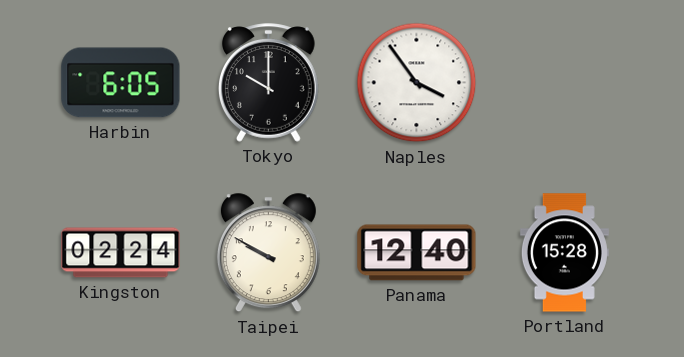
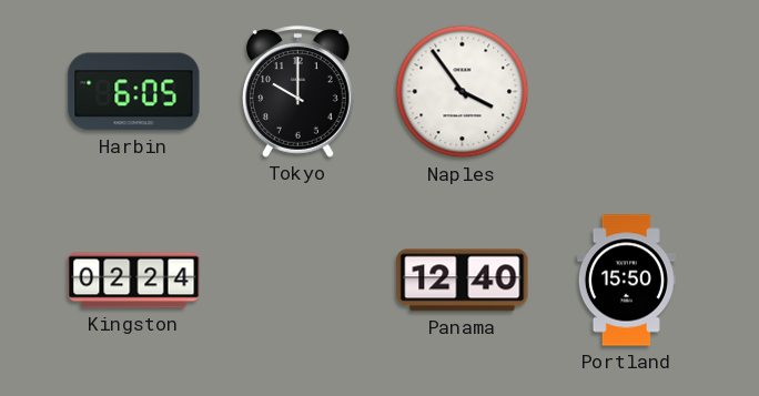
Taipei: 9:50 -> none (268, 253)
Portland: 15:28 -> 15:50 (626, 281)
